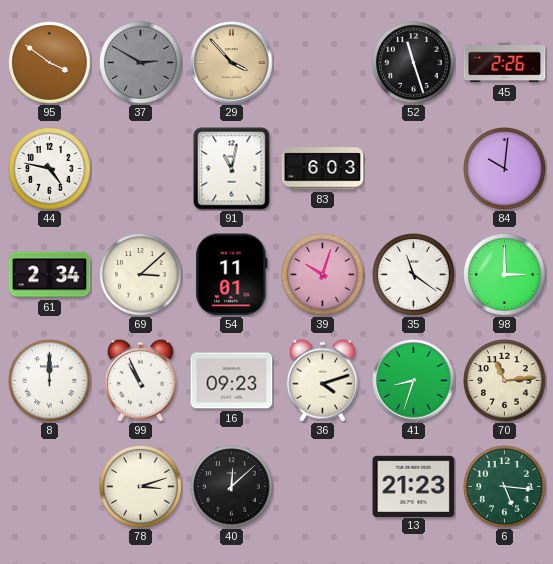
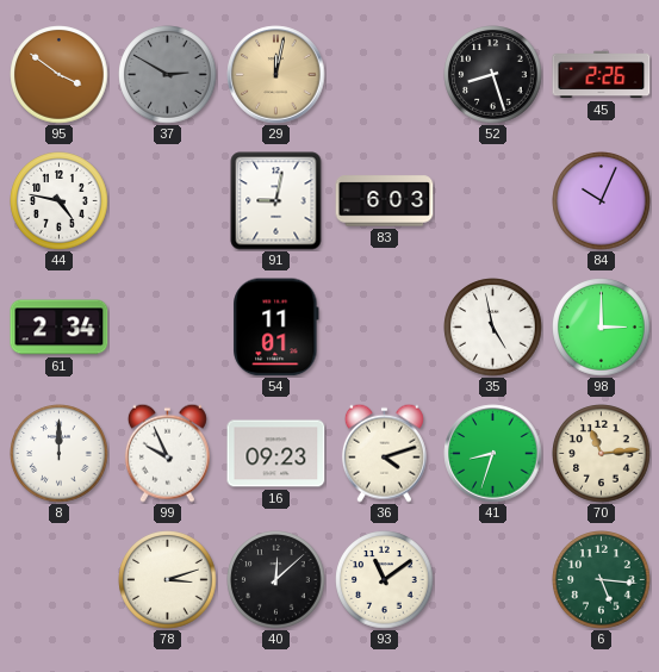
29: 3:53 -> 12:02 (276, 75)
52: 11:27 -> 8:27 (493, 75)
91: 11:02 -> 9:02 (276, 201)
84: 10:01 -> 10:04 (602, 201)
69: 3:08 -> none (141, 275)
39: 10:03 -> none (323, 275)
35: 11:21 -> 4:58 (493, 328)
99: 10:56 -> 9:56 (167, 453)
93: none -> 11:09 (385, 580)
13: 21:23 -> none (414, 486)
